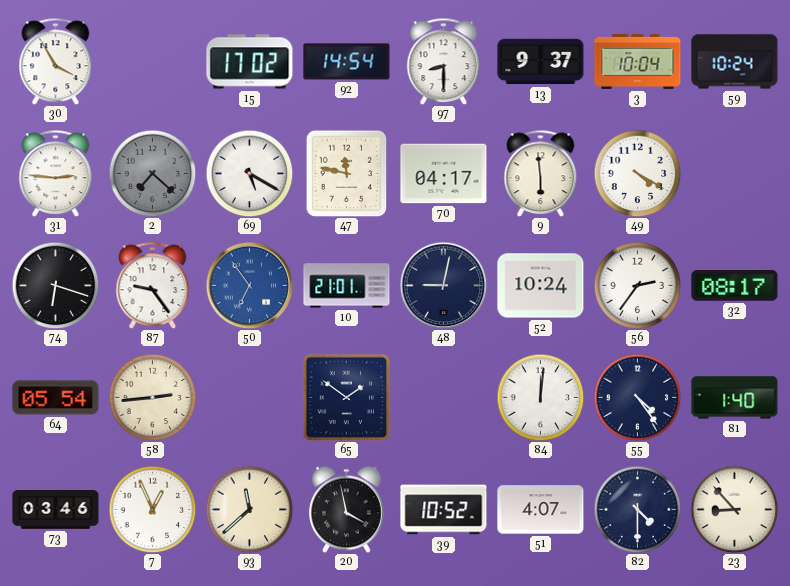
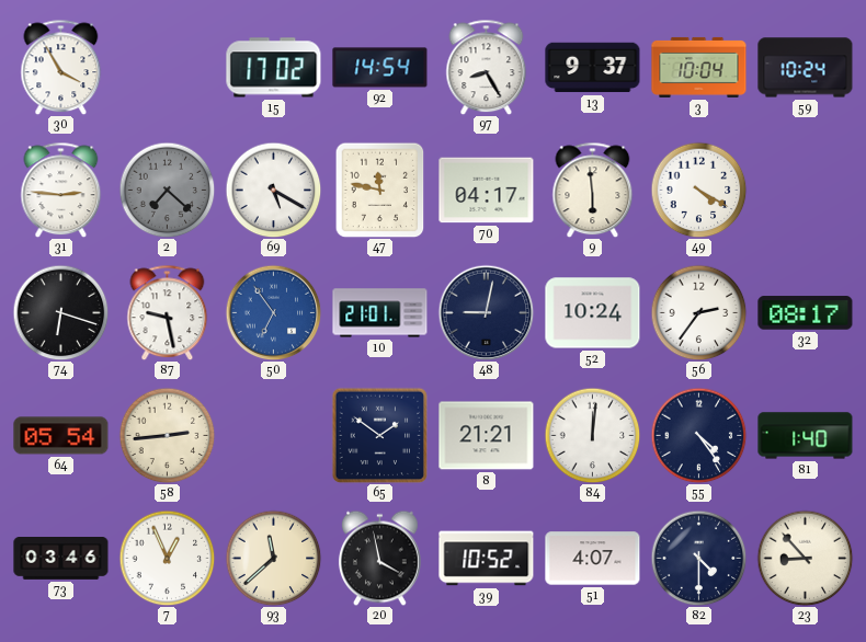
97: 8:30 -> 8:25 (487, 67)
87: 9:24 -> 9:28 (168, 312)
8: none -> 21:21 (487, 436)
